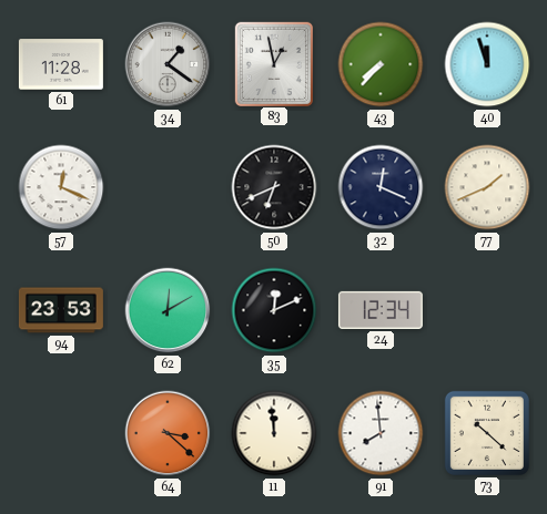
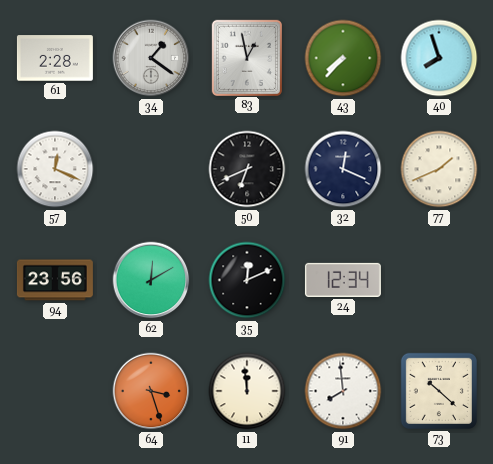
61: 11:28 -> 2:28 (55, 58)
40: 11:57 -> 7:57 (439, 58)
94: 23:53 -> 23:56 (55, 280)
64: 3:22 -> 3:27 (151, 391)
